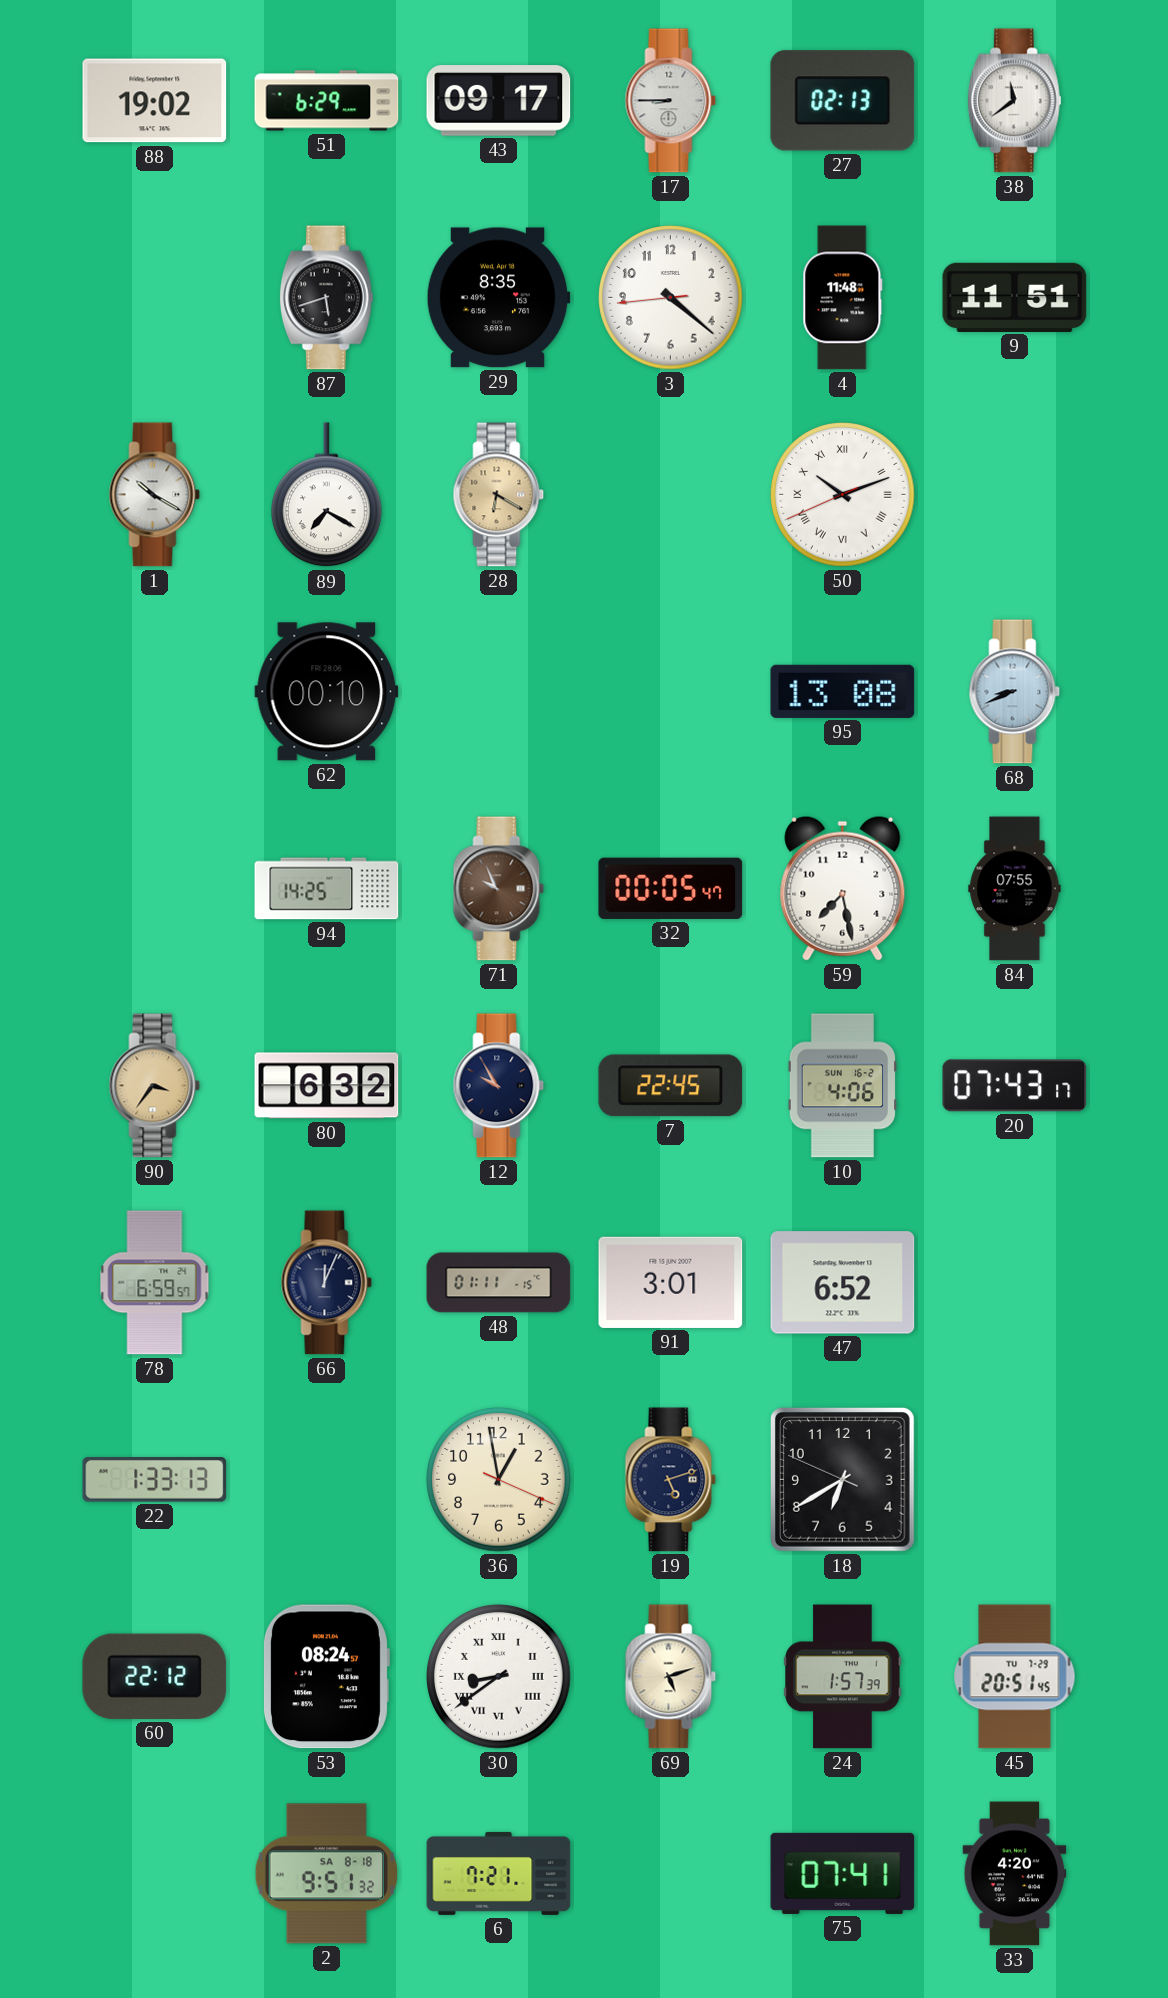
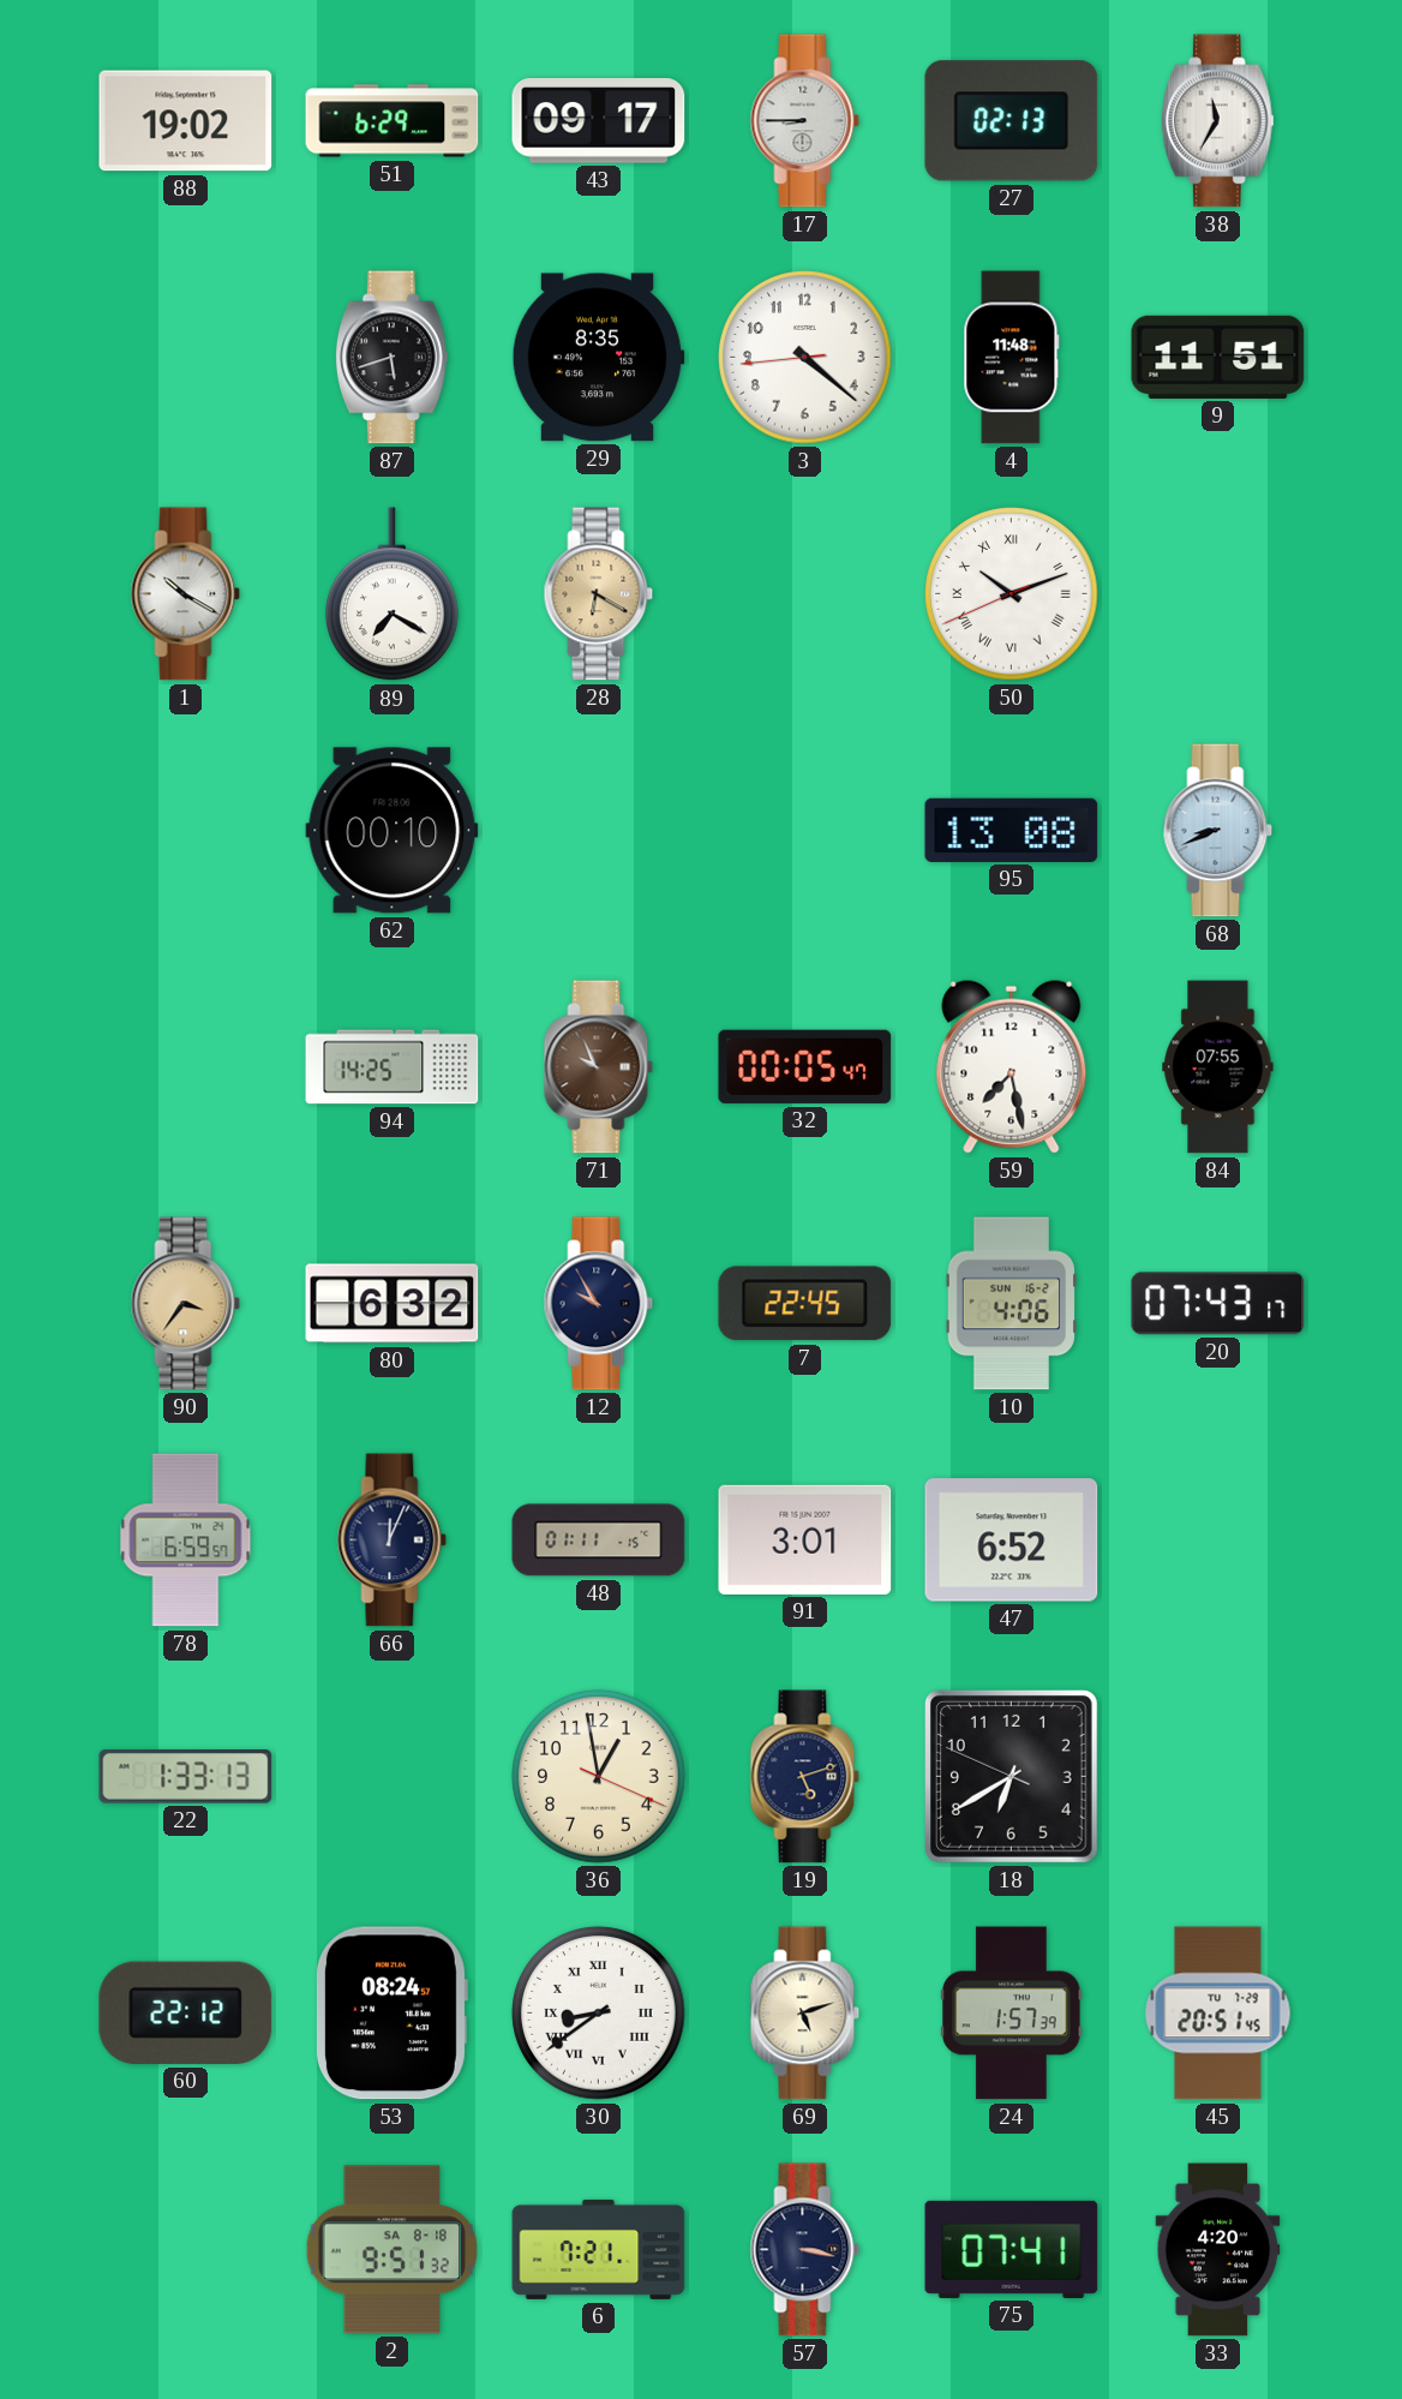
38: 11:39 -> 11:35 (1217, 121)
57: none -> 3:17 (805, 2250)
